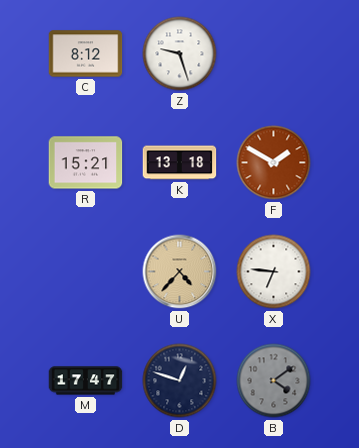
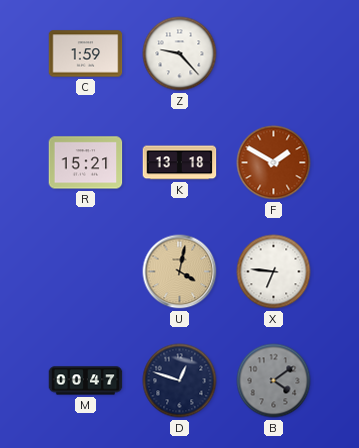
C: 8:12 -> 1:59 (86, 54)
Z: 9:27 -> 9:23 (180, 54)
U: 4:37 -> 4:02 (180, 272)
M: 17:47 -> 00:47 (86, 381)
